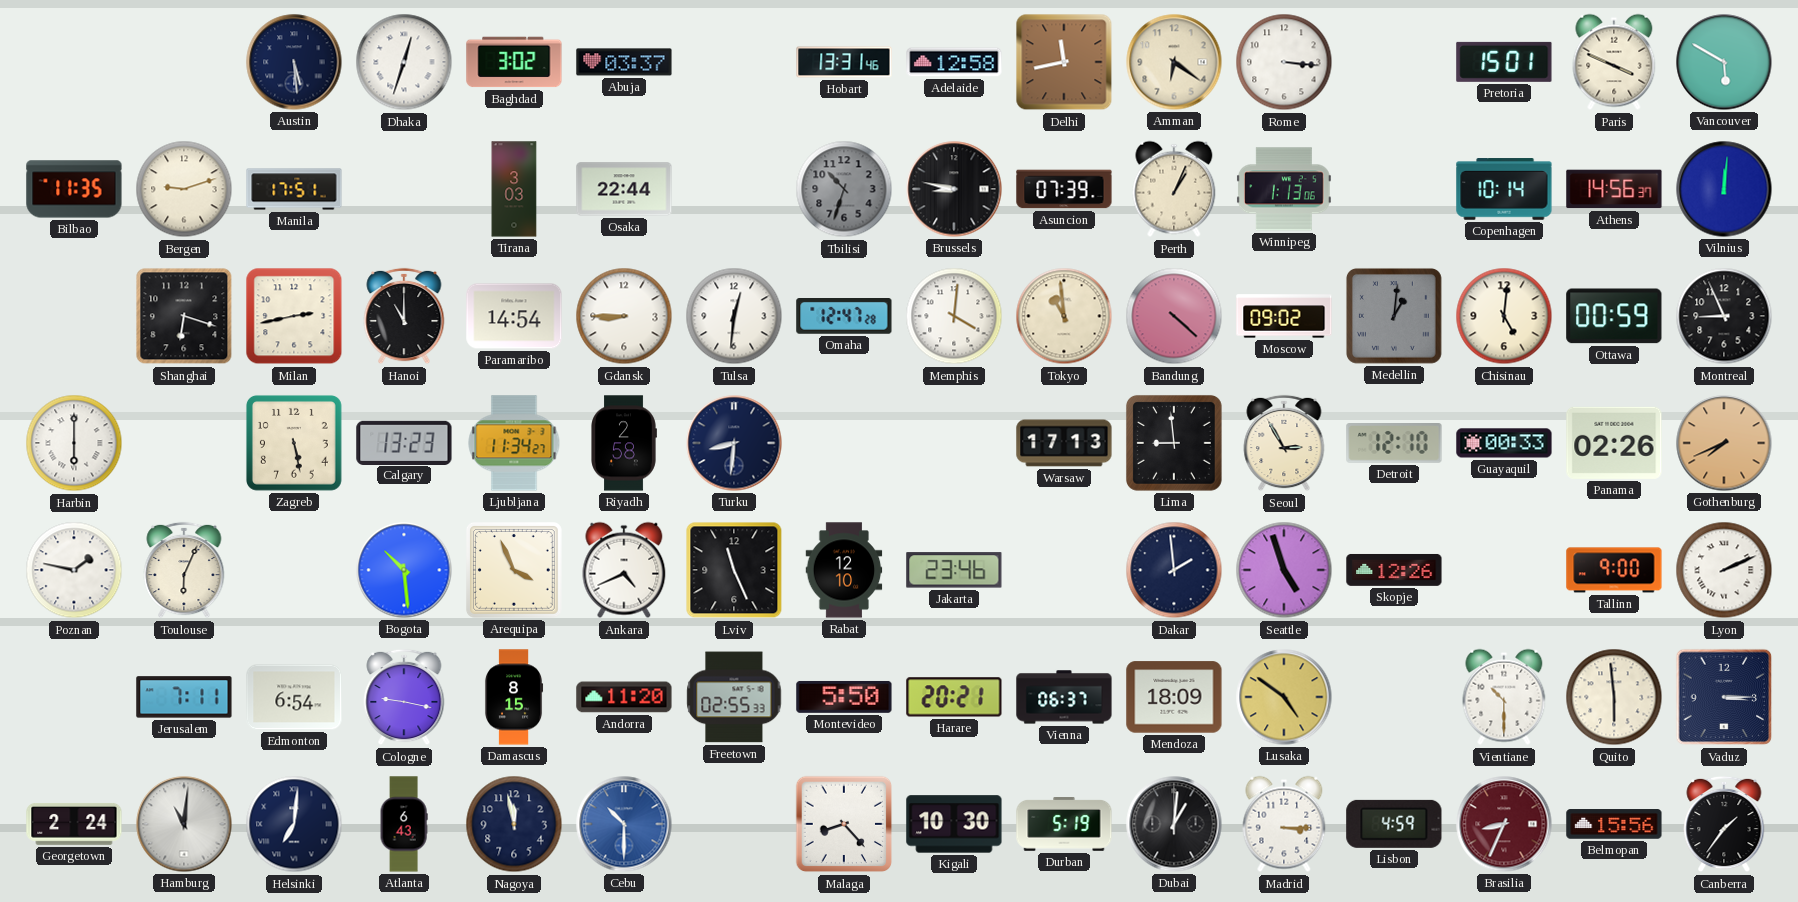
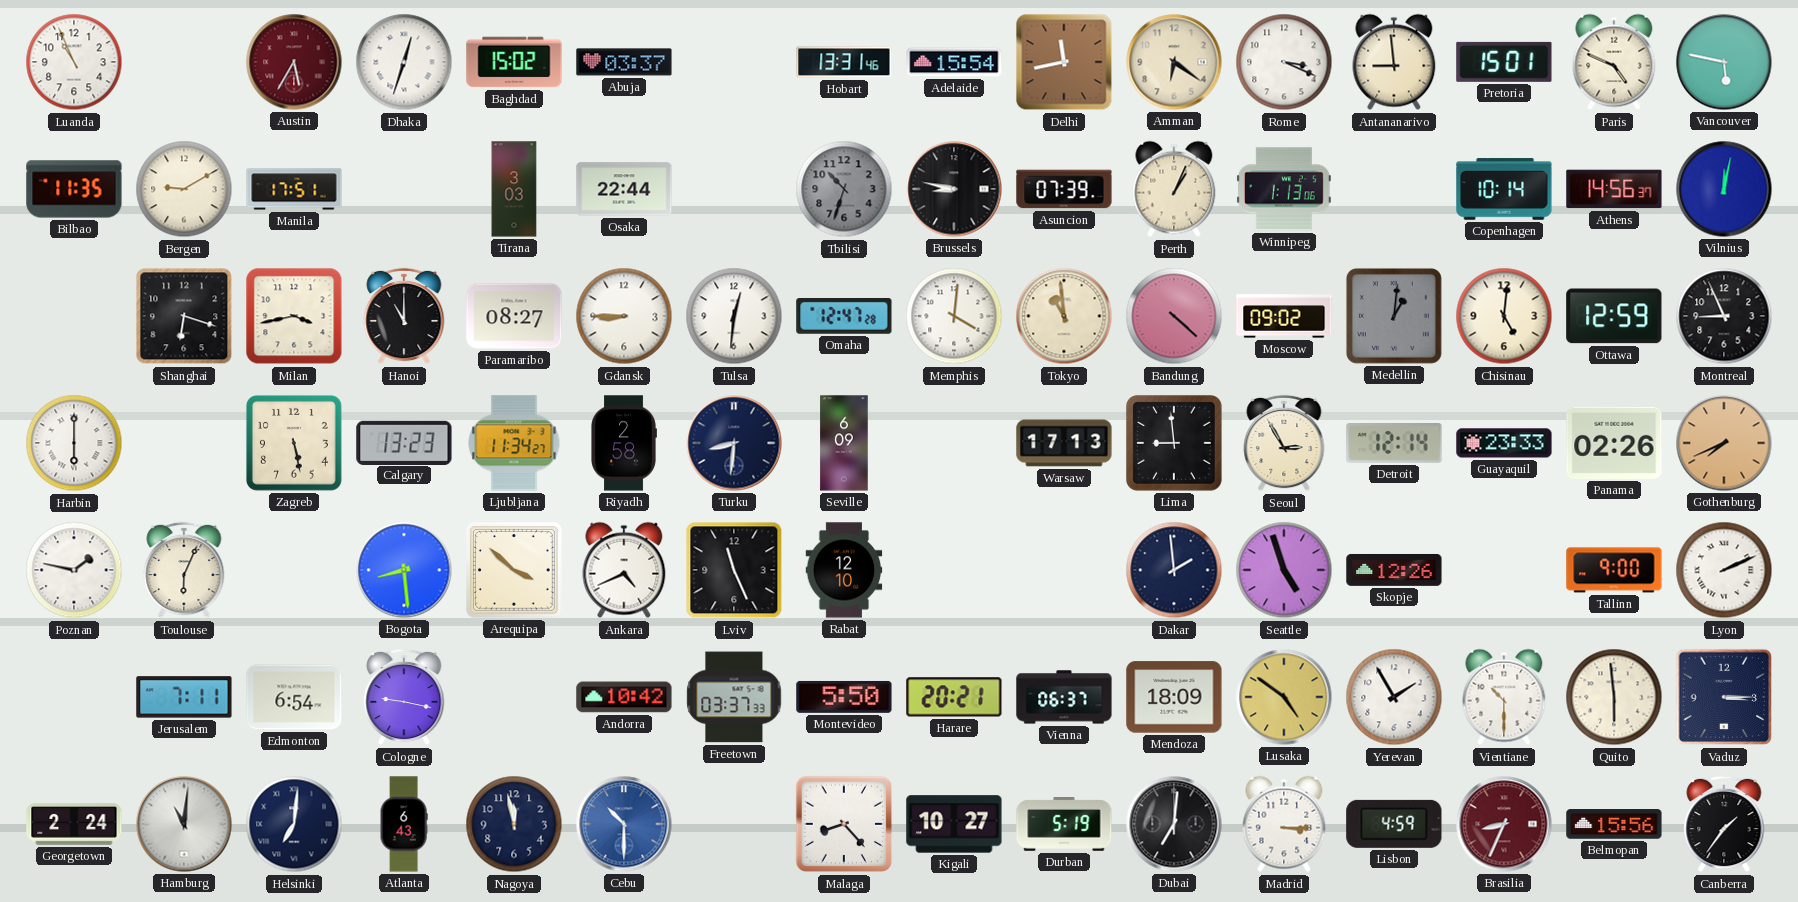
Luanda: none -> 10:56 (74, 62)
Austin: 5:29 -> 5:35 (294, 62)
Austin dial: navy -> burgundy (294, 62)
Baghdad: 3:02 -> 15:02 (514, 62)
Adelaide: 12:58 -> 15:54 (954, 62)
Rome: 3:16 -> 3:19 (1284, 62)
Antananarivo: none -> 8:59 (1394, 62)
Paris: 3:49 -> 4:49 (1614, 62)
Vancouver: 5:50 -> 5:47 (1724, 62)
Bergen: 9:12 -> 9:10 (184, 189)
Vilnius: 12:01 -> 12:02 (1724, 189)
Milan: 2:43 -> 3:43 (294, 316)
Paramaribo: 14:54 -> 08:27 (514, 316)
Ottawa: 00:59 -> 12:59 (1614, 316)
Seville: none -> 6:09 (844, 443)
Detroit: 12:10 -> 12:14 (1394, 443)
Guayaquil: 00:33 -> 23:33 (1504, 443)
Bogota: 10:29 -> 8:29 (404, 570)
Arequipa: 3:56 -> 3:52 (515, 571)
Jakarta: 23:46 -> none (954, 570)
Damascus: 8:15 -> none (514, 697)
Andorra: 11:20 -> 10:42 (624, 697)
Freetown: 02:55 -> 03:37 (734, 697)
Yerevan: none -> 1:55 (1394, 697)
Kigali: 10:30 -> 10:27 (954, 824)
Dubai: 1:01 -> 7:01 (1174, 824)
